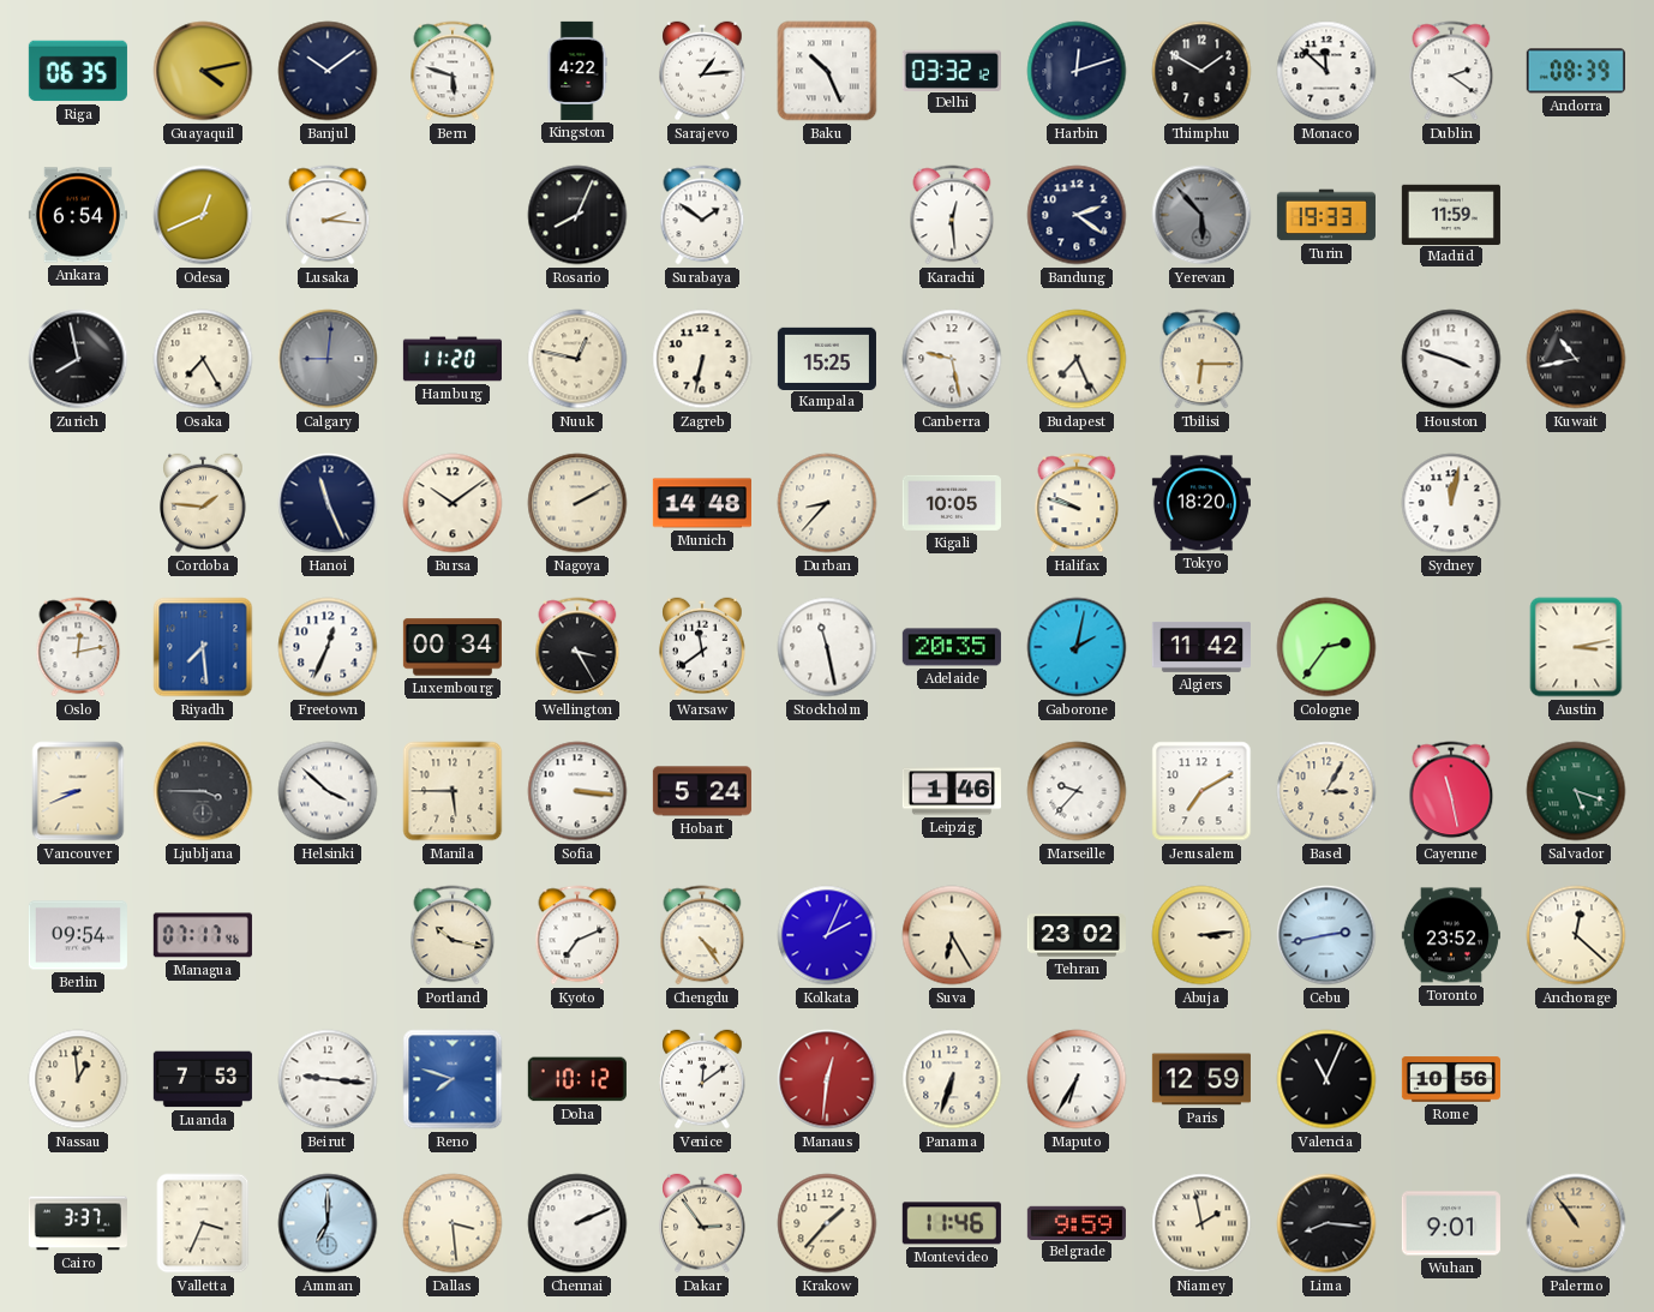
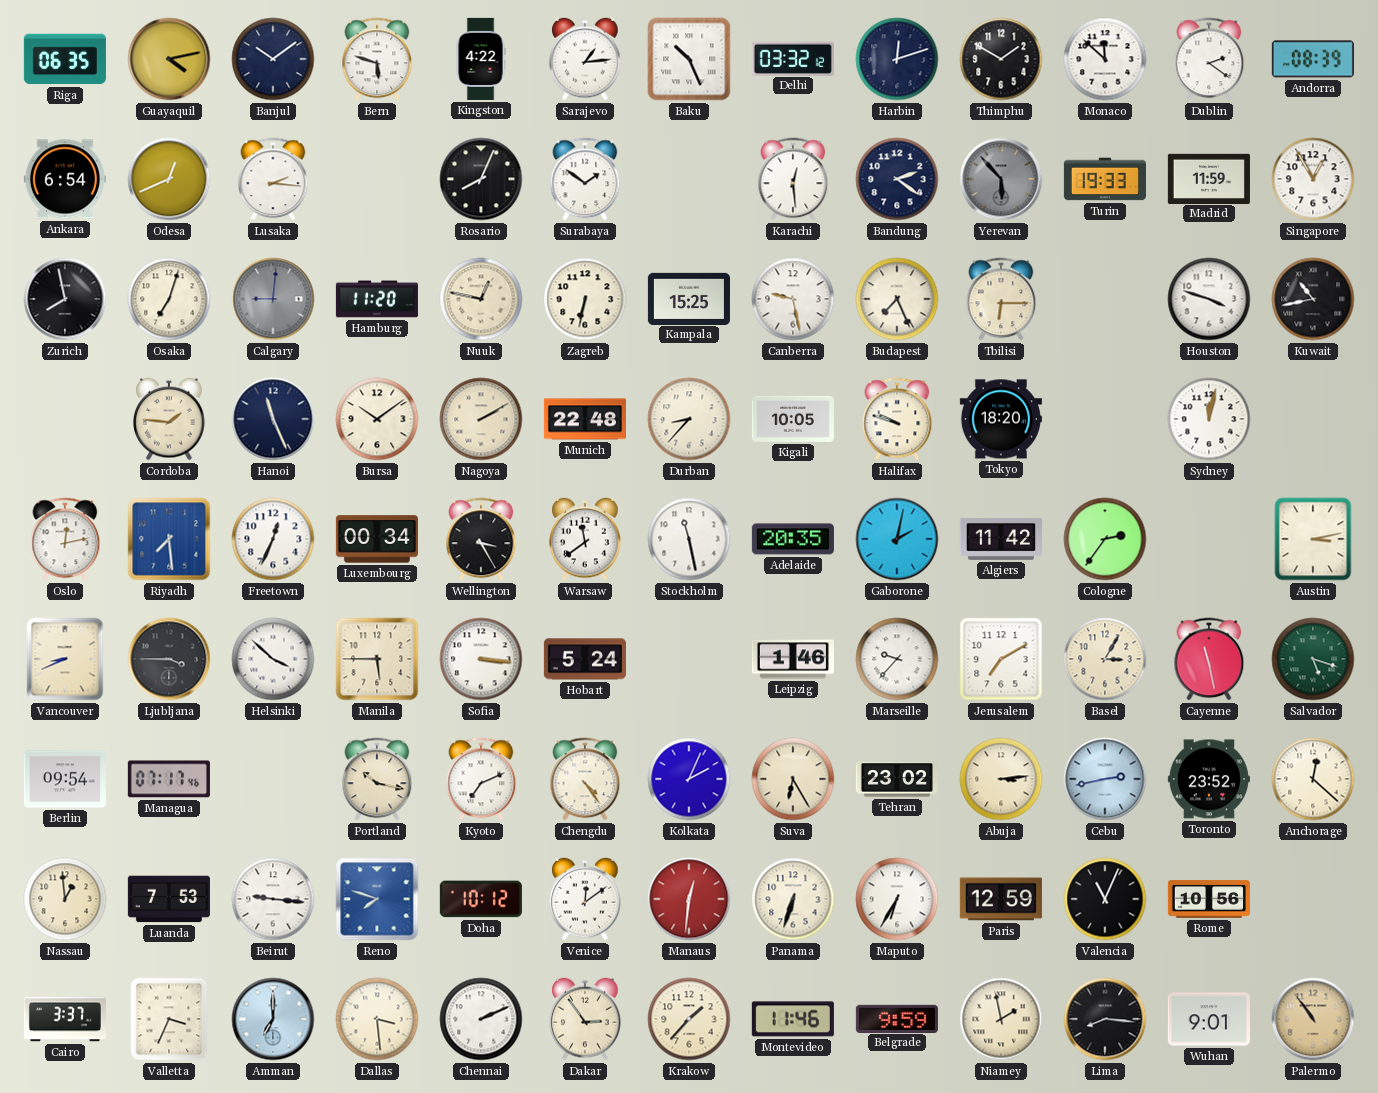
Singapore: none -> 12:55 (1313, 179)
Osaka: 7:25 -> 7:03 (169, 299)
Munich: 14:48 -> 22:48 (585, 419)
